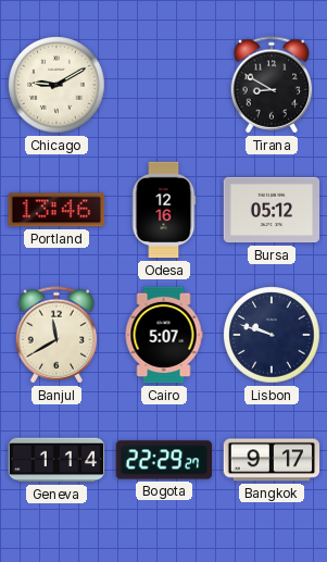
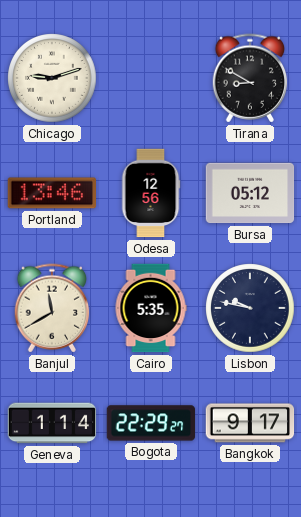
Chicago: 9:10 -> 9:12 (52, 78)
Odesa: 12:16 -> 12:56 (151, 193)
Cairo: 5:07 -> 5:35 (151, 308)
Lisbon: 9:48 -> 9:47 (250, 308)
